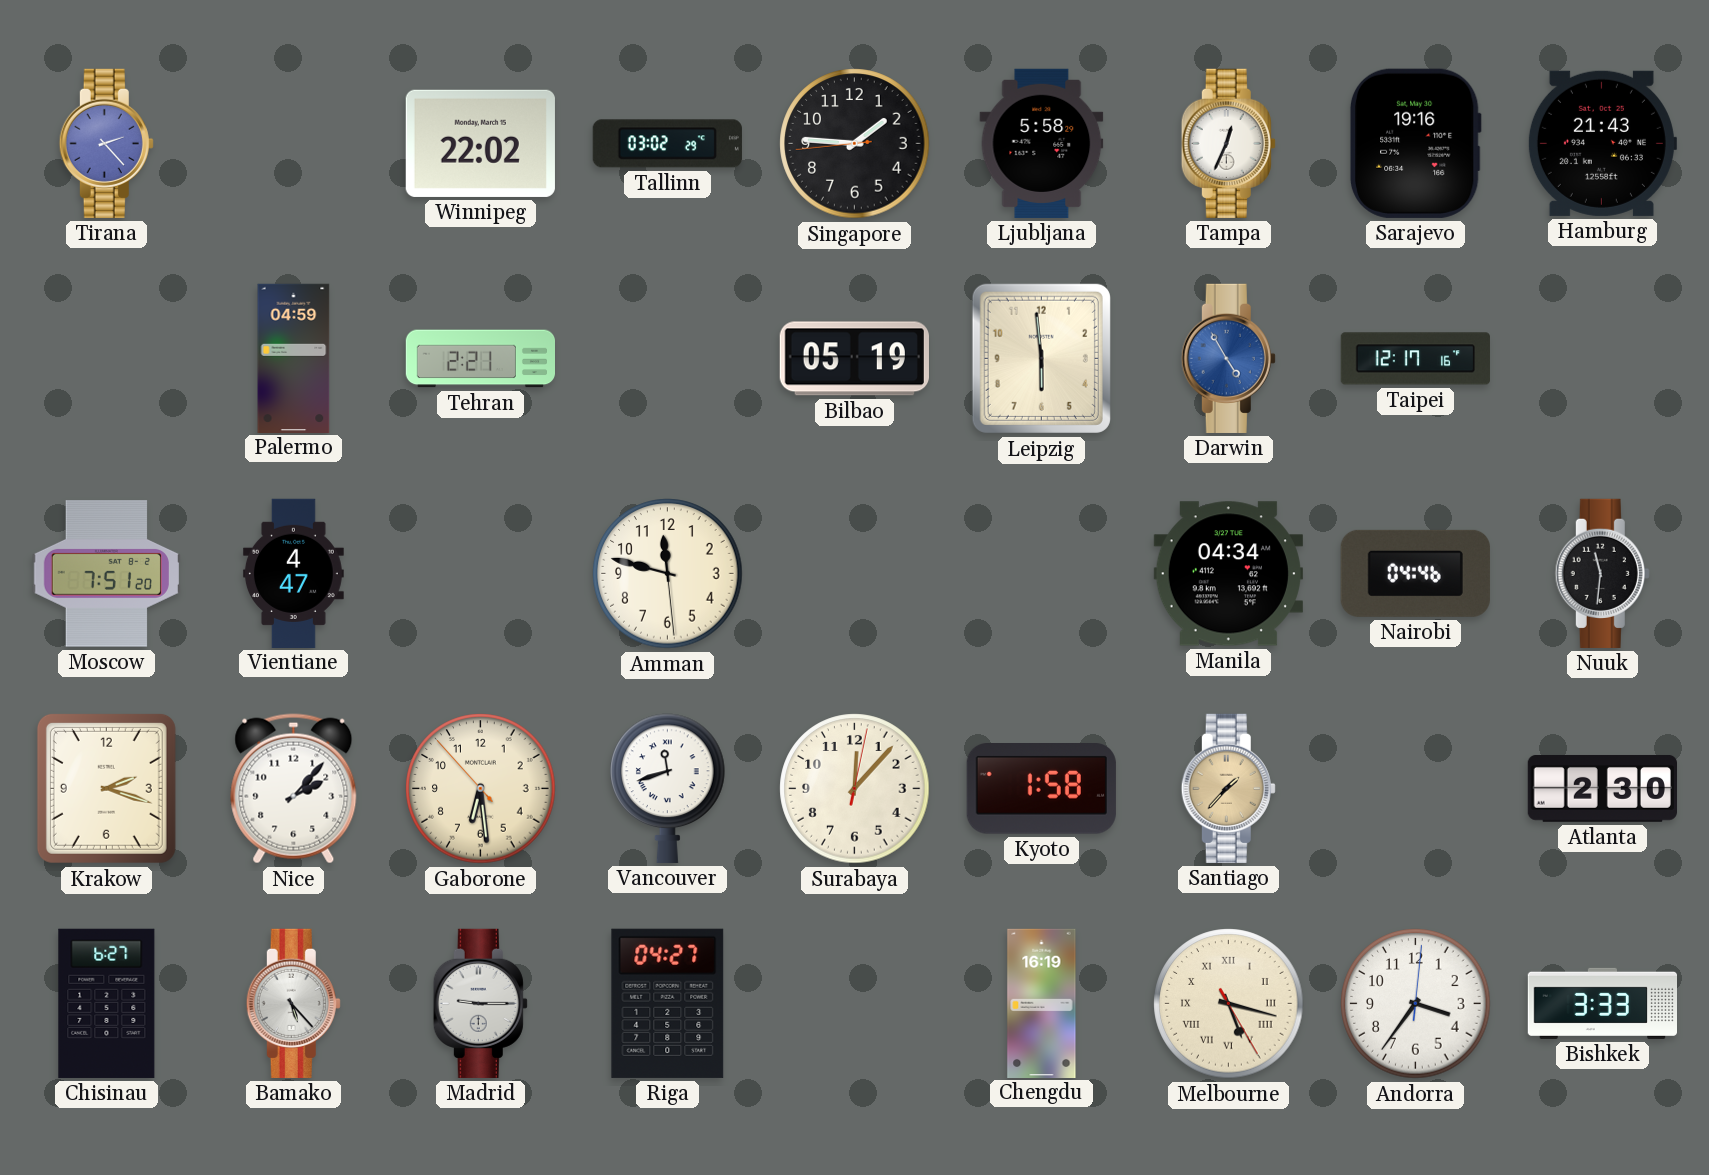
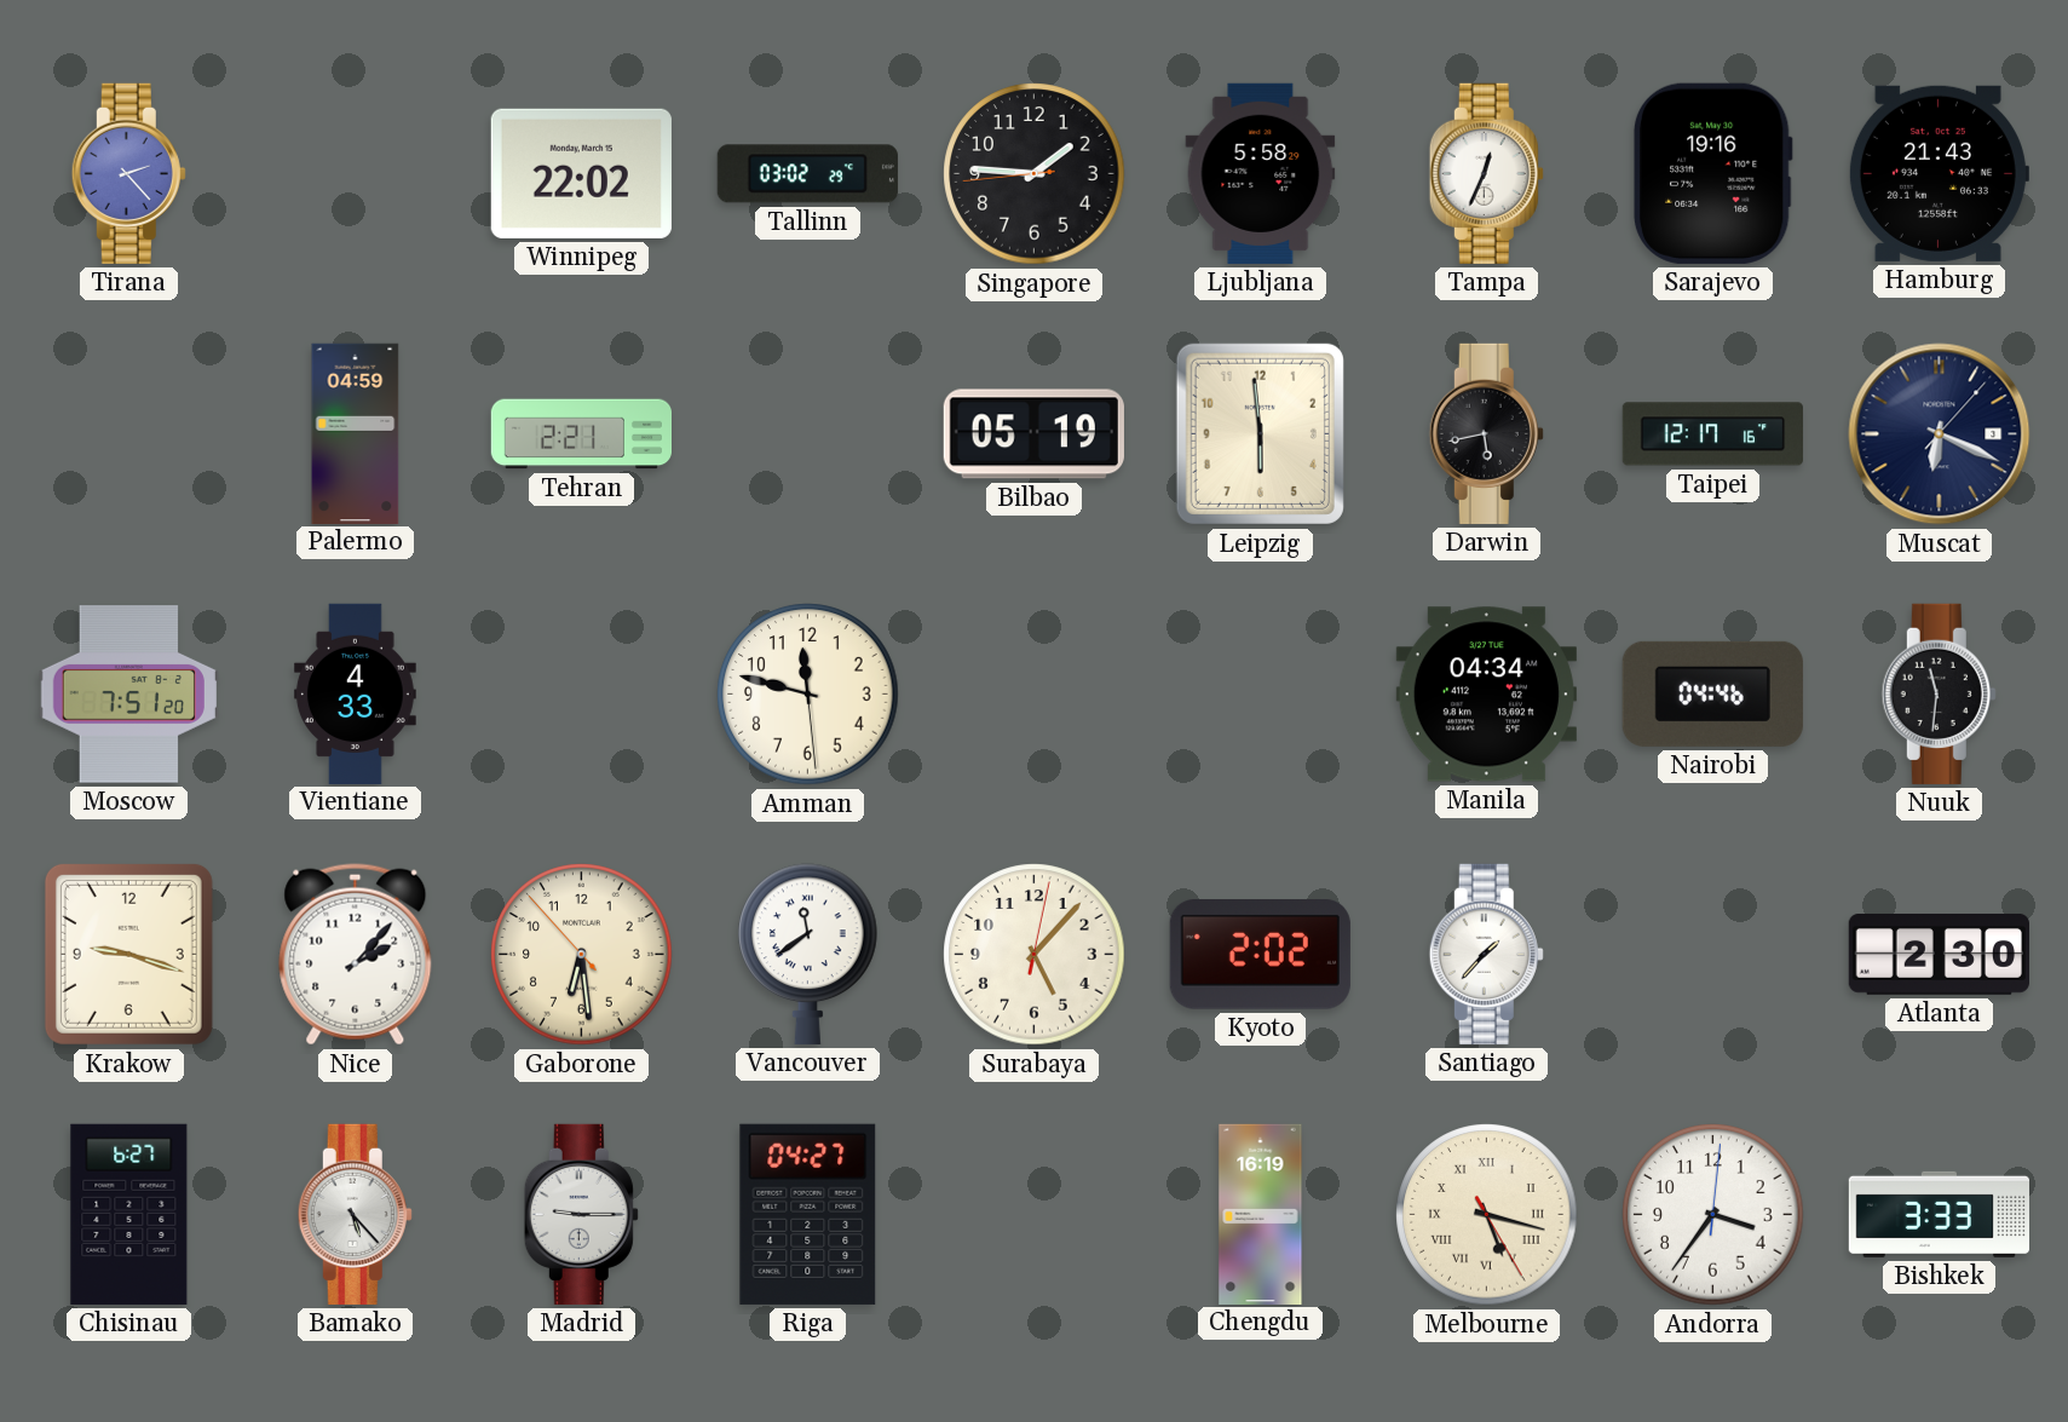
Darwin: 4:55 -> 5:43 (1486, 433)
Darwin dial: blue -> black (1486, 433)
Muscat: none -> 6:19 (1940, 434)
Vientiane: 4:47 -> 4:33 (355, 693)
Krakow: 2:18 -> 9:18 (128, 954)
Vancouver: 11:42 -> 11:39 (808, 954)
Surabaya: 12:07 -> 5:07 (1035, 955)
Kyoto: 1:58 -> 2:02 (1260, 955)
Santiago dial: champagne -> white (1486, 954)
